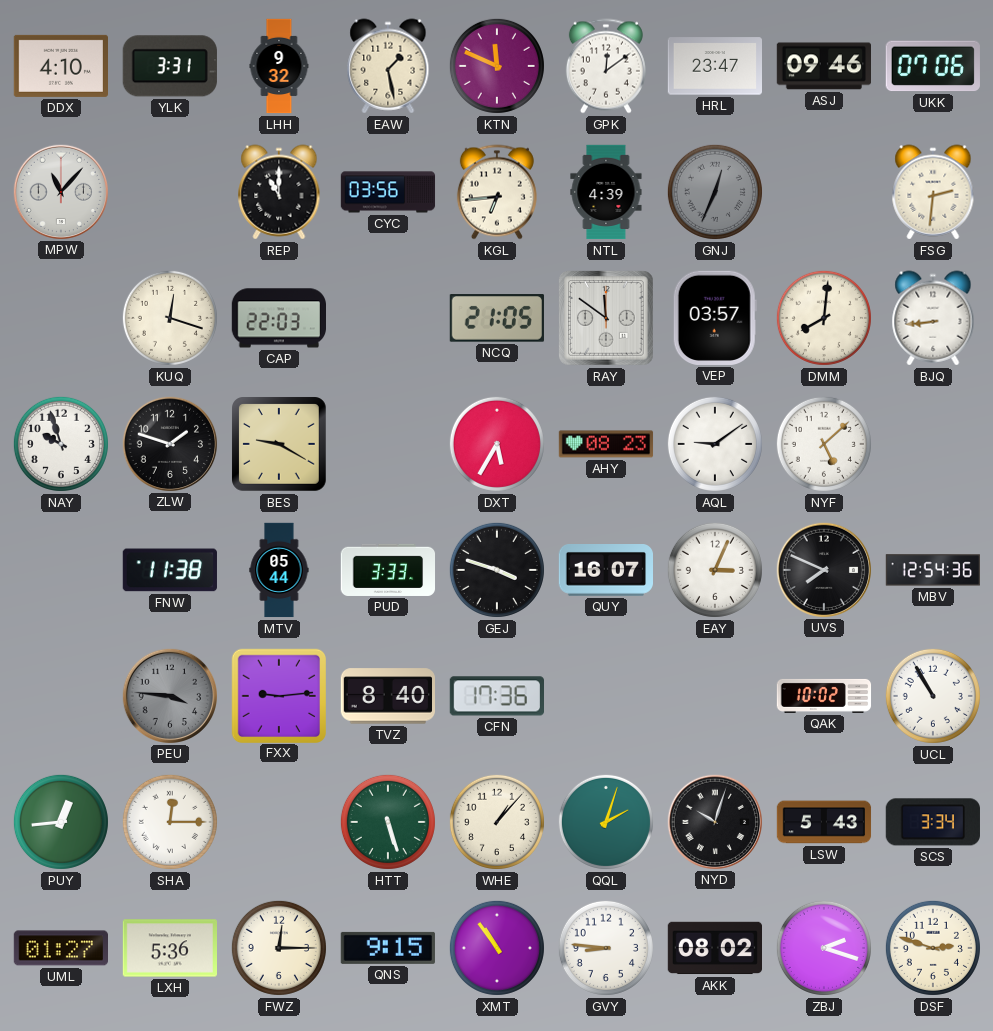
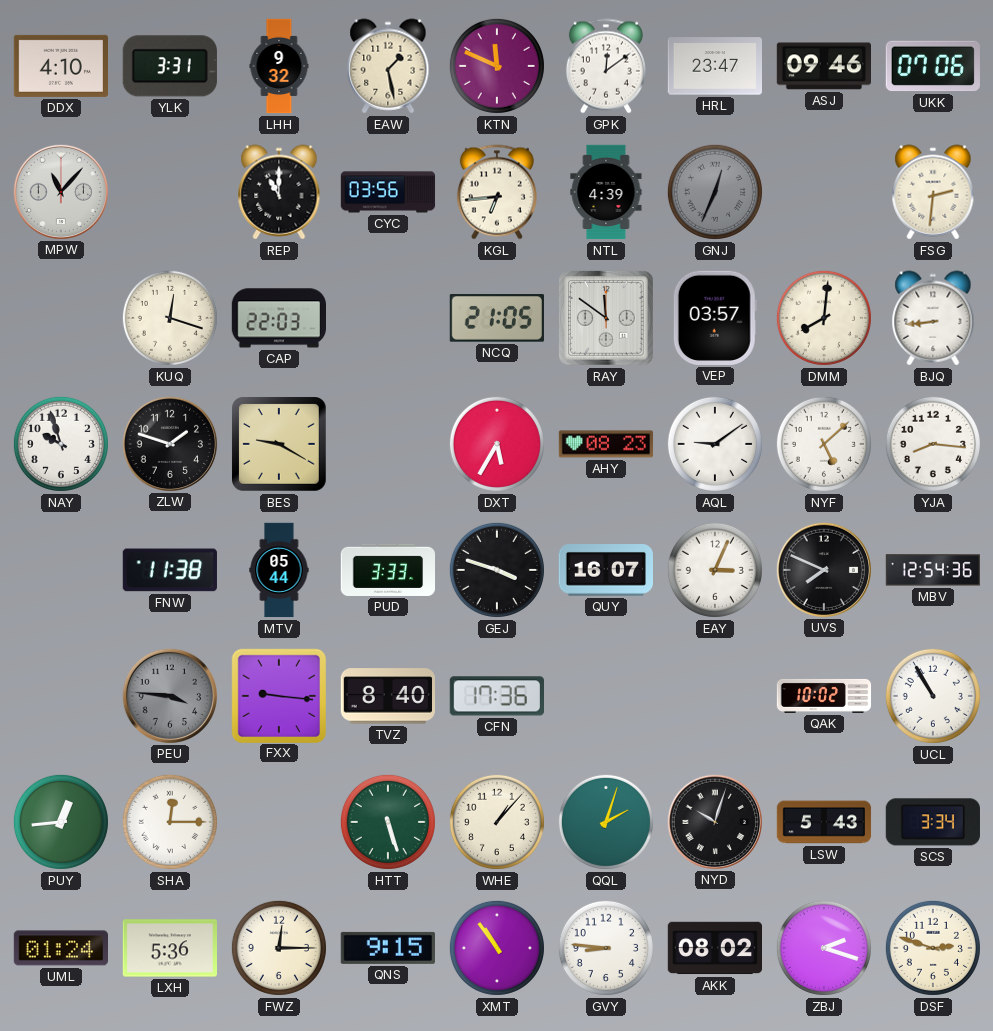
YJA: none -> 8:16 (933, 444)
FXX: 9:14 -> 9:16 (278, 695)
UML: 01:27 -> 01:24 (60, 948)
